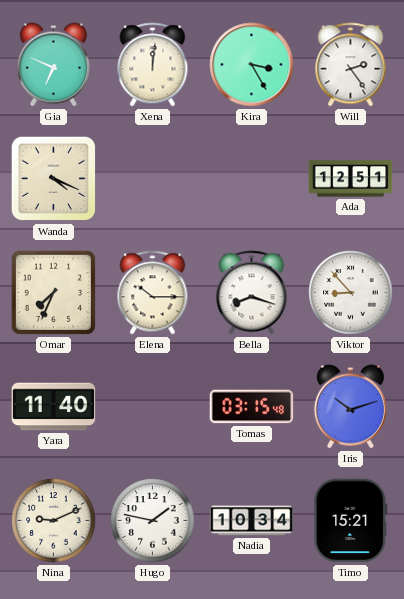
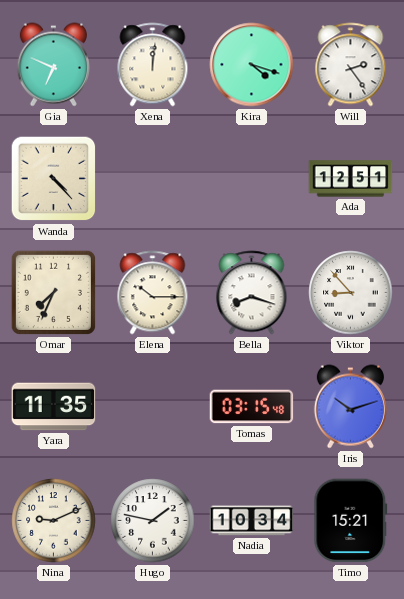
Kira: 3:25 -> 4:18 (252, 65)
Wanda: 4:19 -> 4:23 (54, 179)
Yara: 11:40 -> 11:35 (54, 407)
